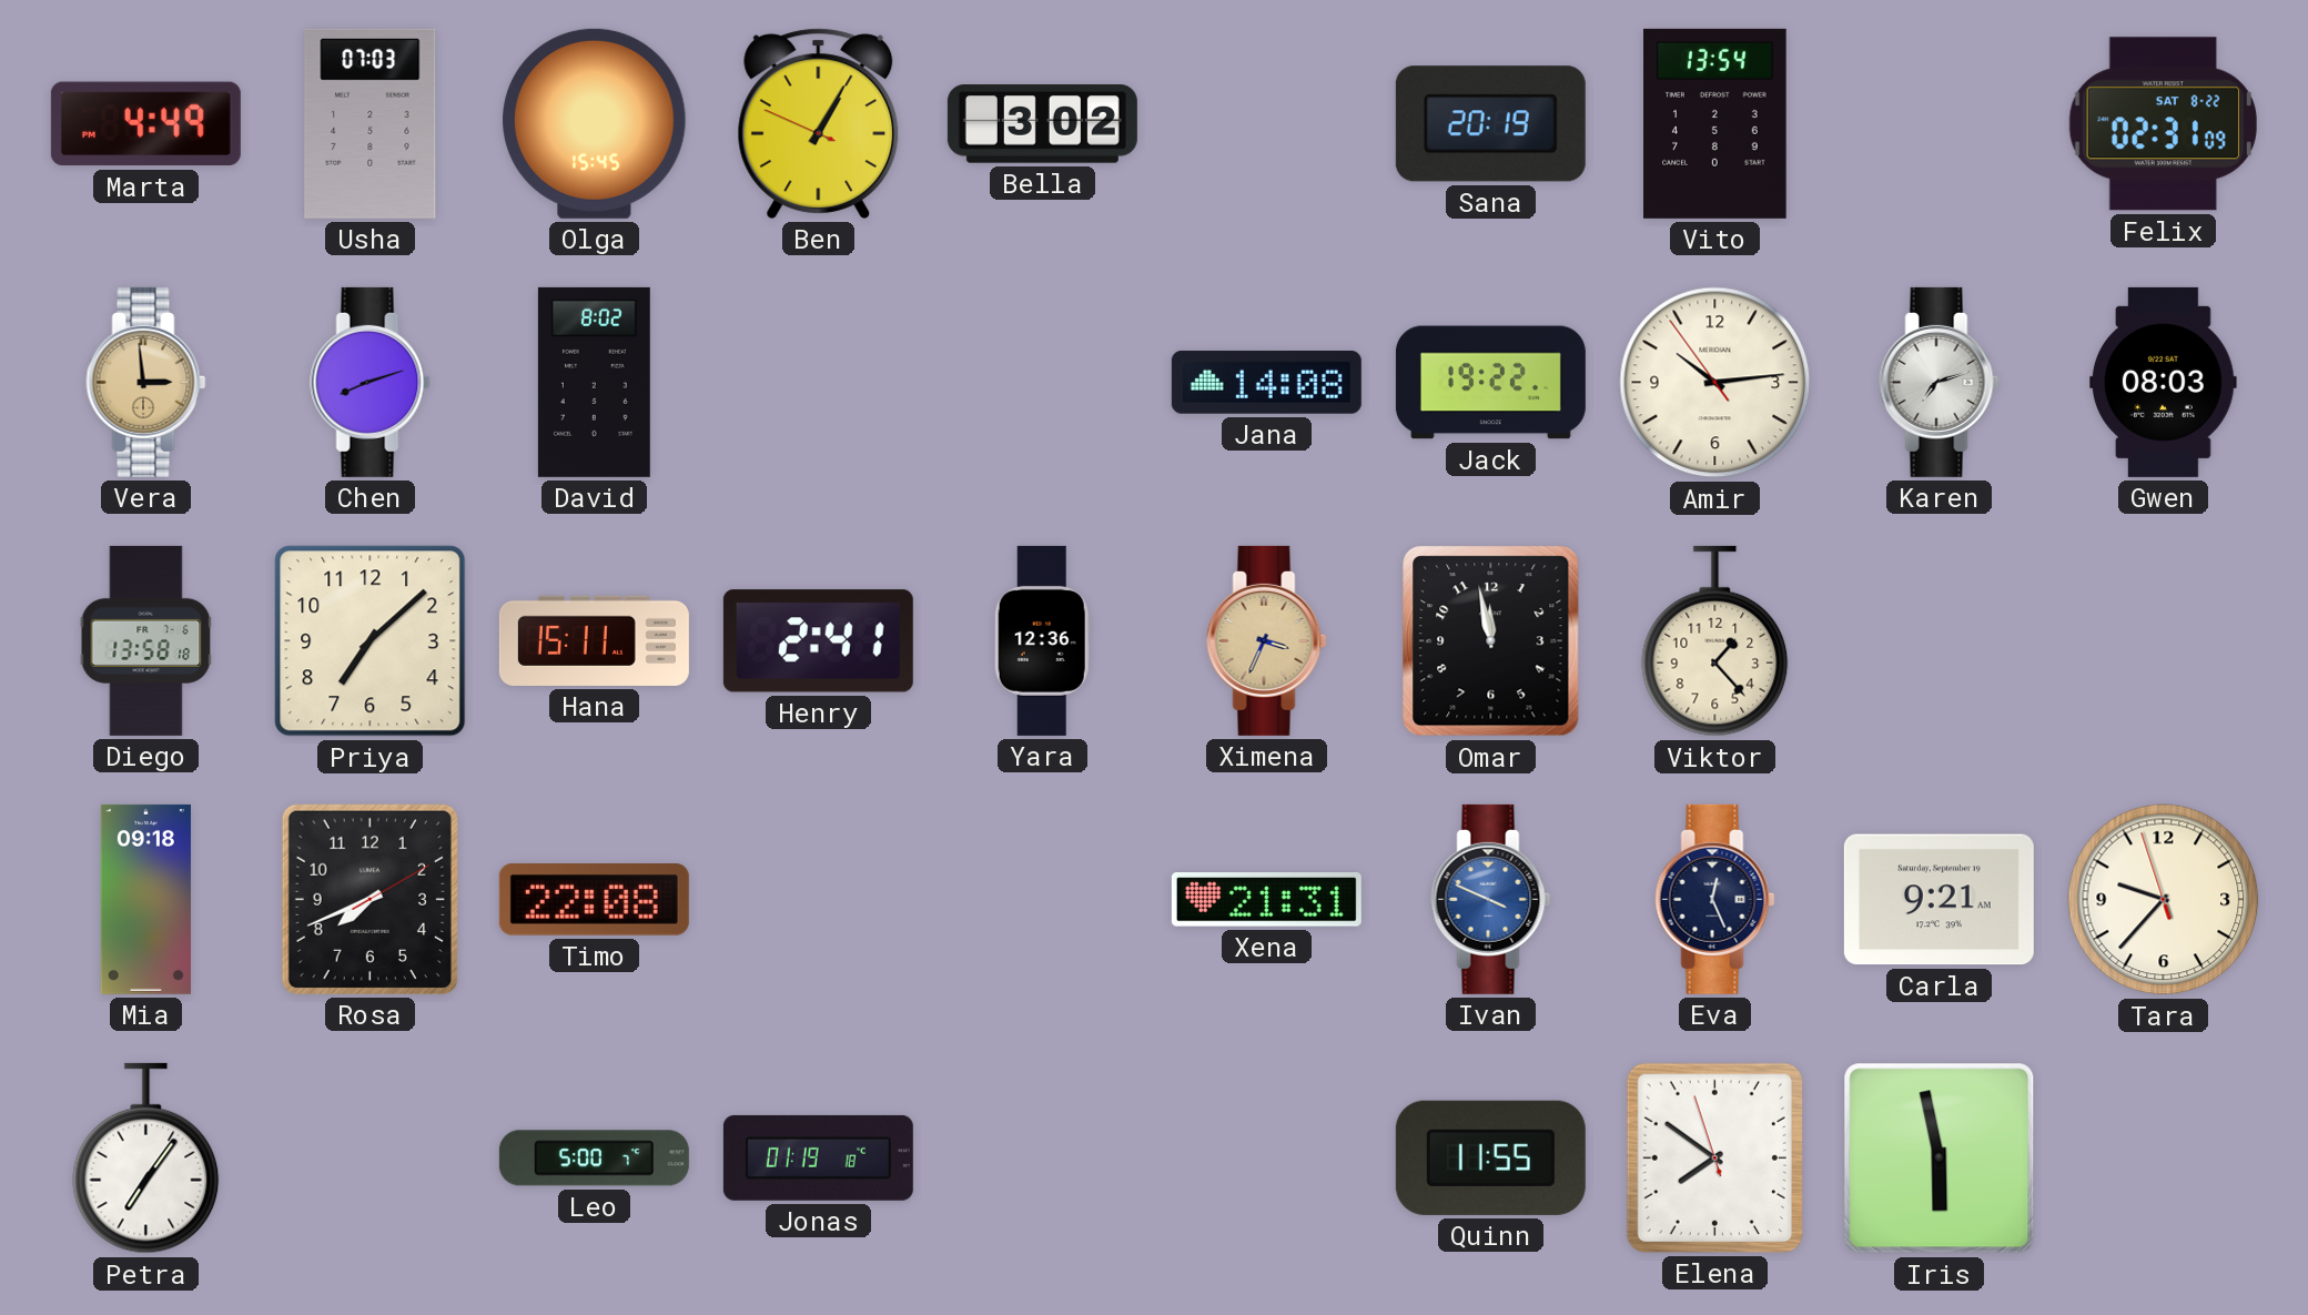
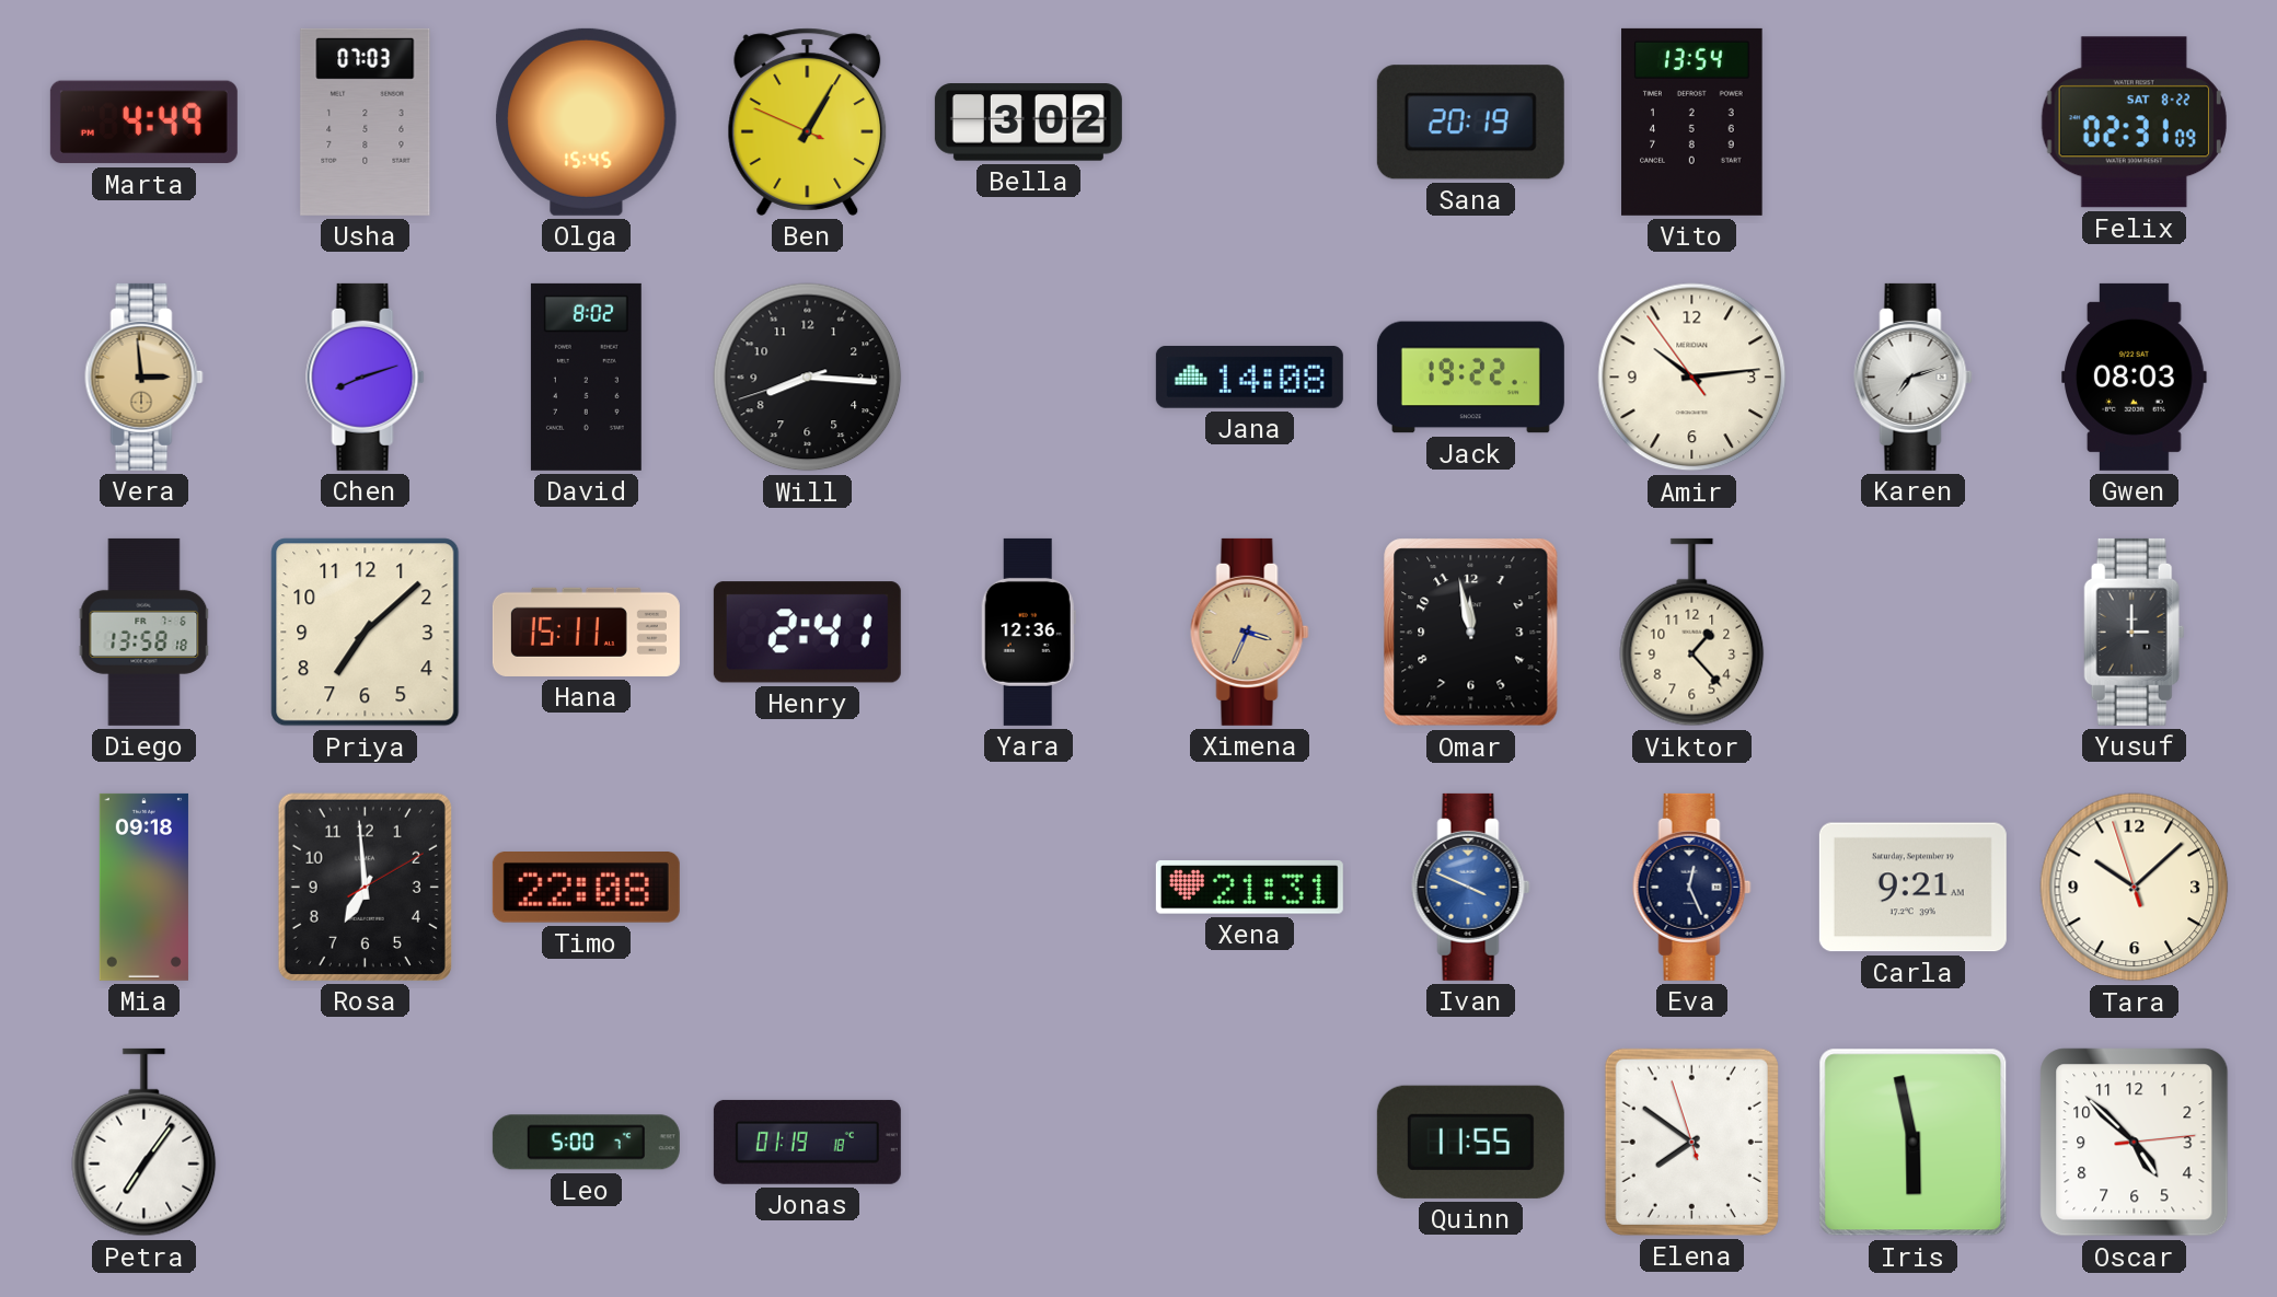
Will: none -> 8:15 (808, 378)
Yusuf: none -> 3:00 (2135, 632)
Rosa: 7:41 -> 6:59 (365, 887)
Tara: 9:36 -> 10:07 (2135, 888)
Oscar: none -> 4:52 (2135, 1143)
